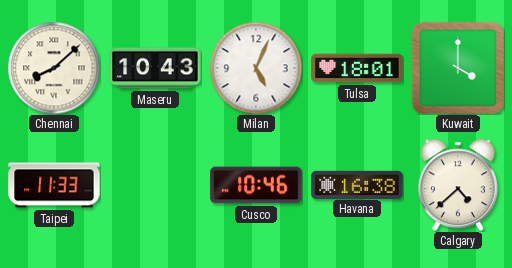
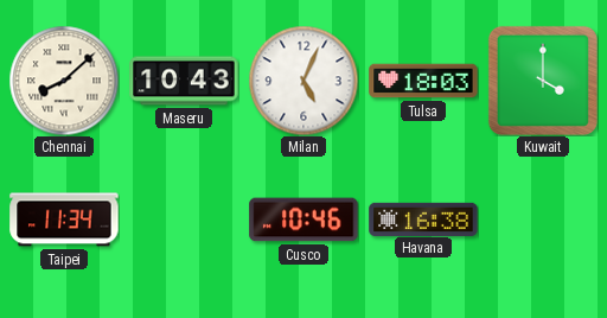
Tulsa: 18:01 -> 18:03 (423, 81)
Taipei: 11:33 -> 11:34 (64, 220)
Calgary: 4:38 -> none (458, 185)
